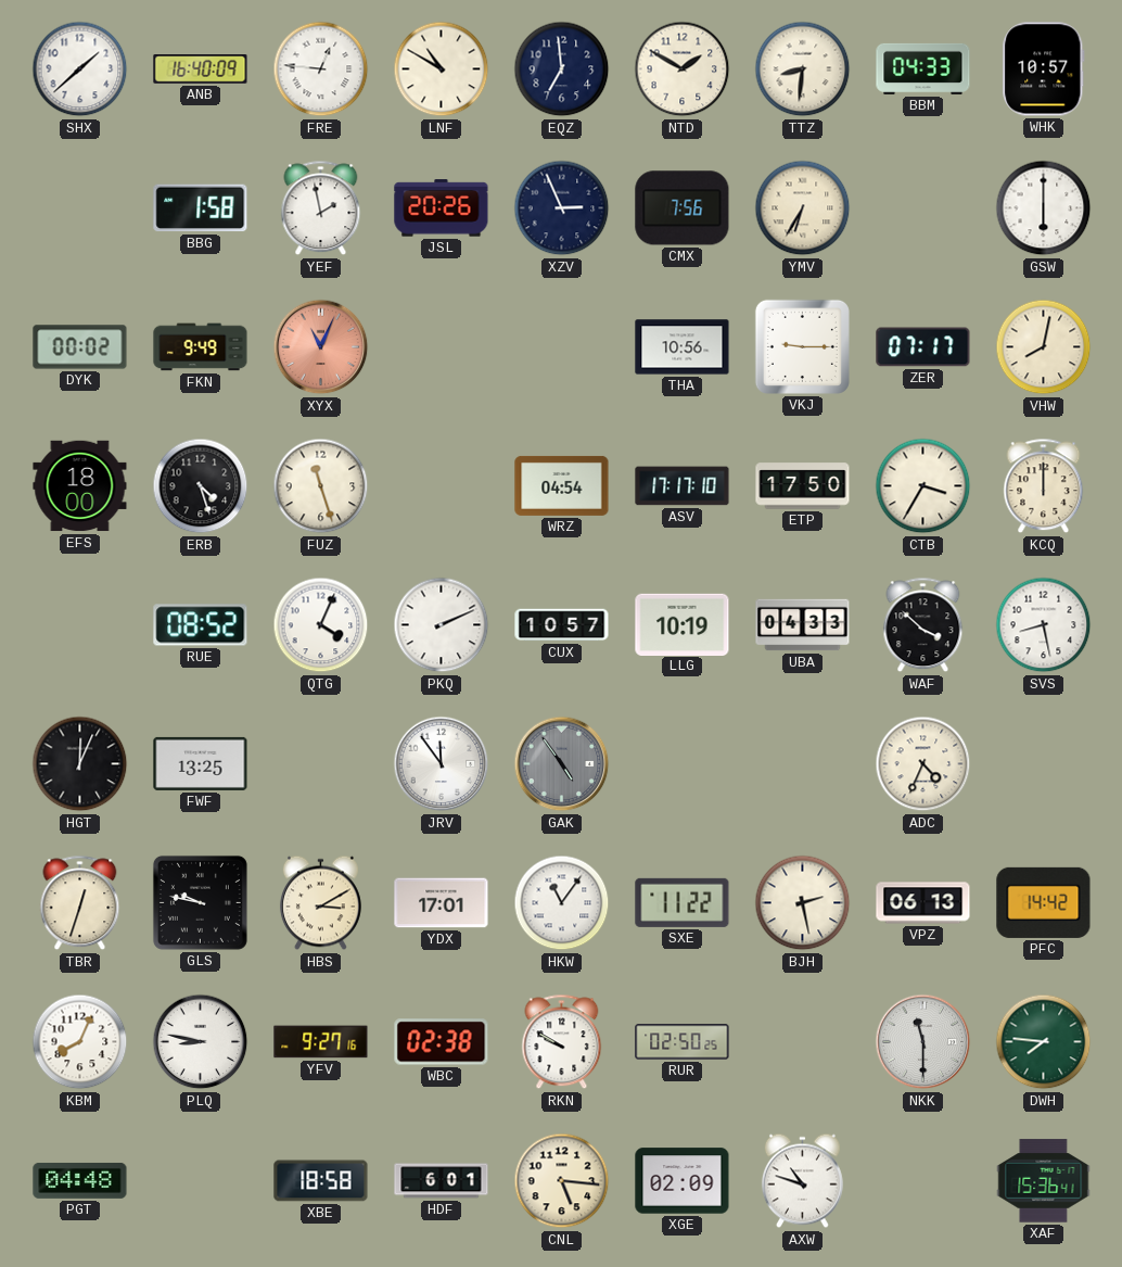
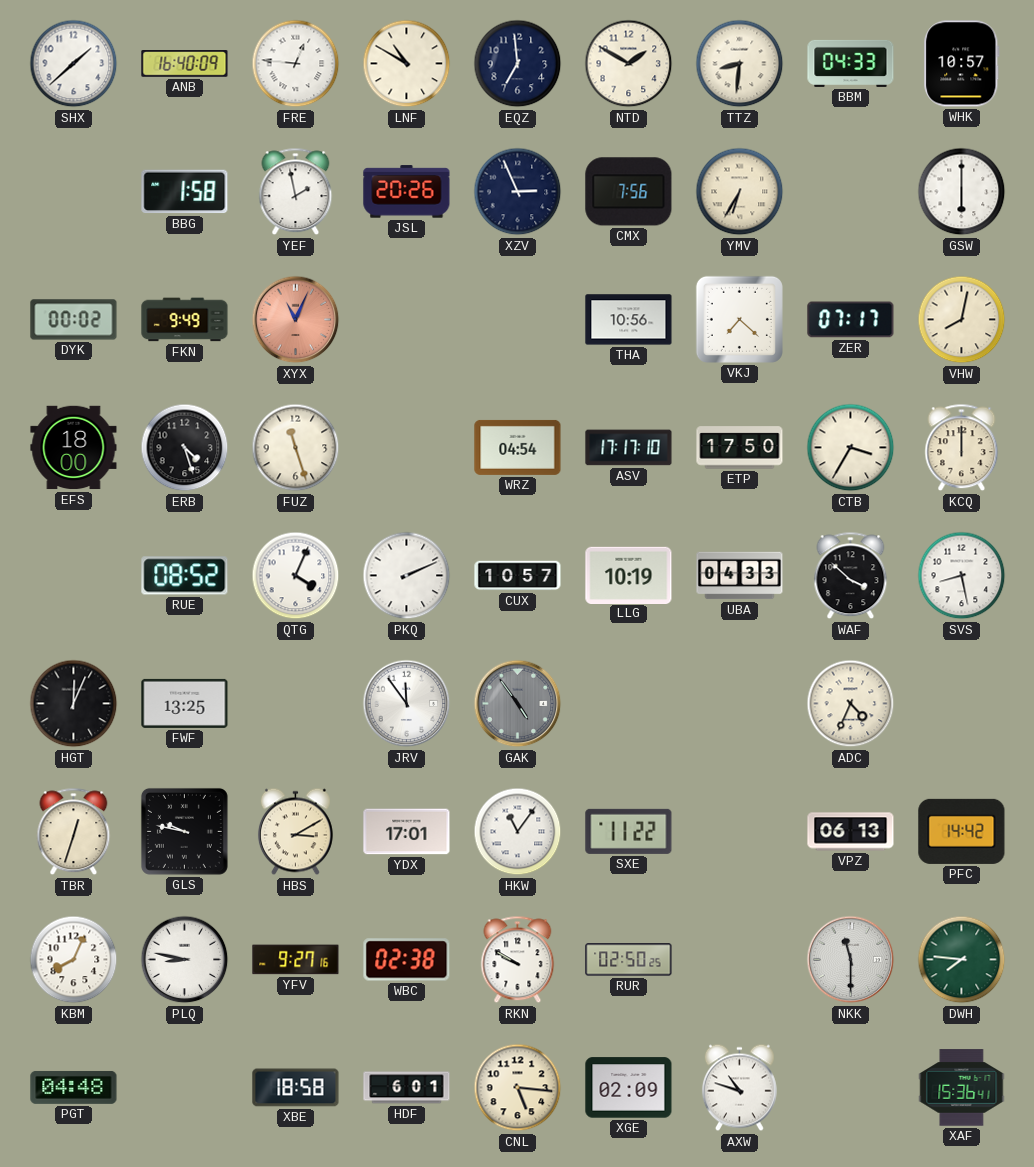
VKJ: 9:15 -> 7:22 (739, 319)
BJH: 2:28 -> none (803, 903)
